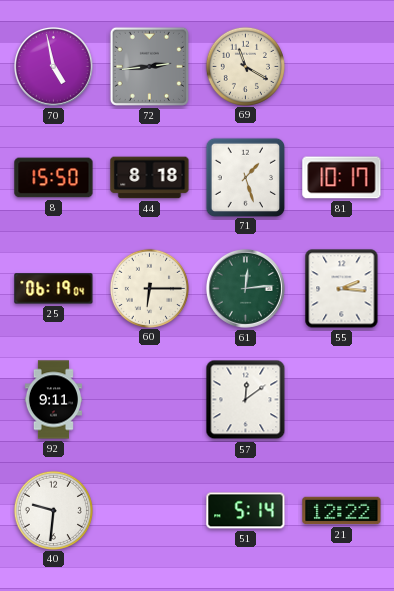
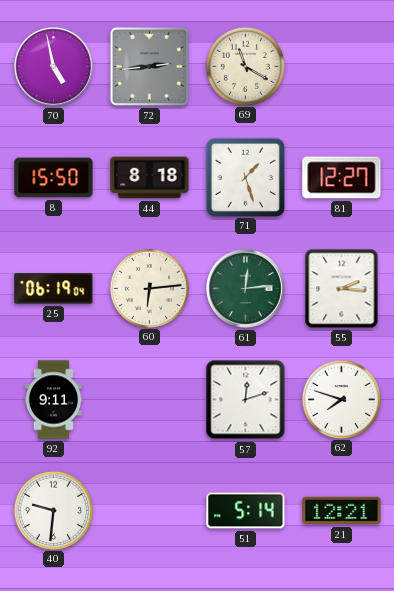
81: 10:17 -> 12:27 (342, 178)
60: 6:15 -> 6:14 (149, 288)
57: 12:09 -> 12:12 (246, 400)
62: none -> 7:48 (341, 399)
21: 12:22 -> 12:21 (342, 511)
